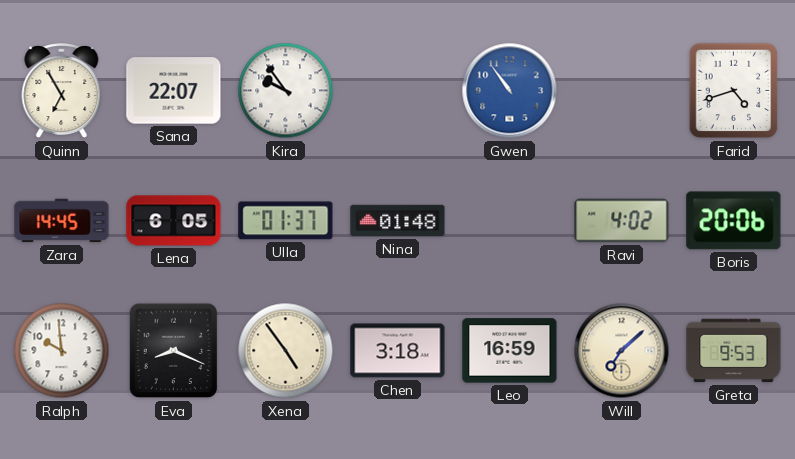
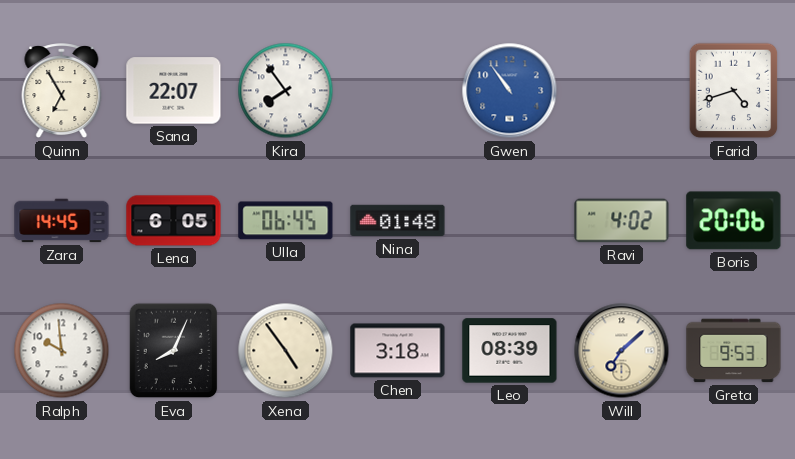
Kira: 9:54 -> 7:54 (286, 91)
Ulla: 01:37 -> 06:45 (286, 221)
Eva: 8:19 -> 8:04 (174, 351)
Leo: 16:59 -> 08:39 (510, 351)
